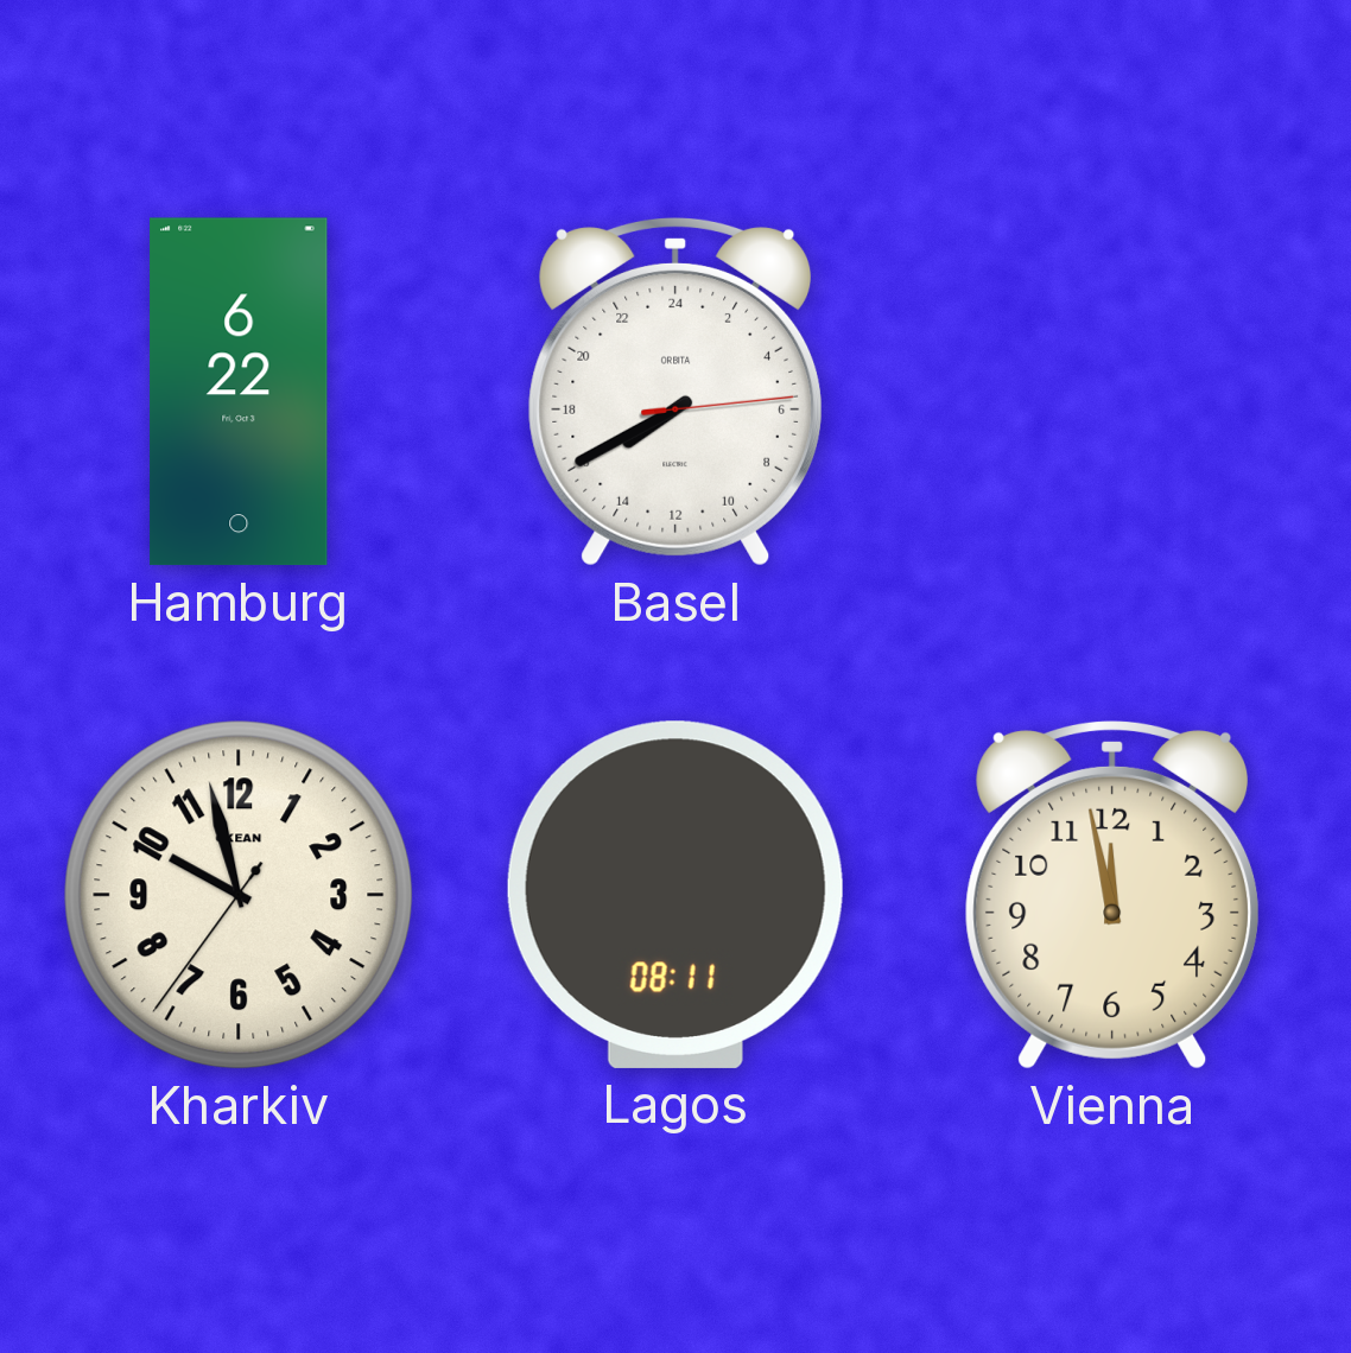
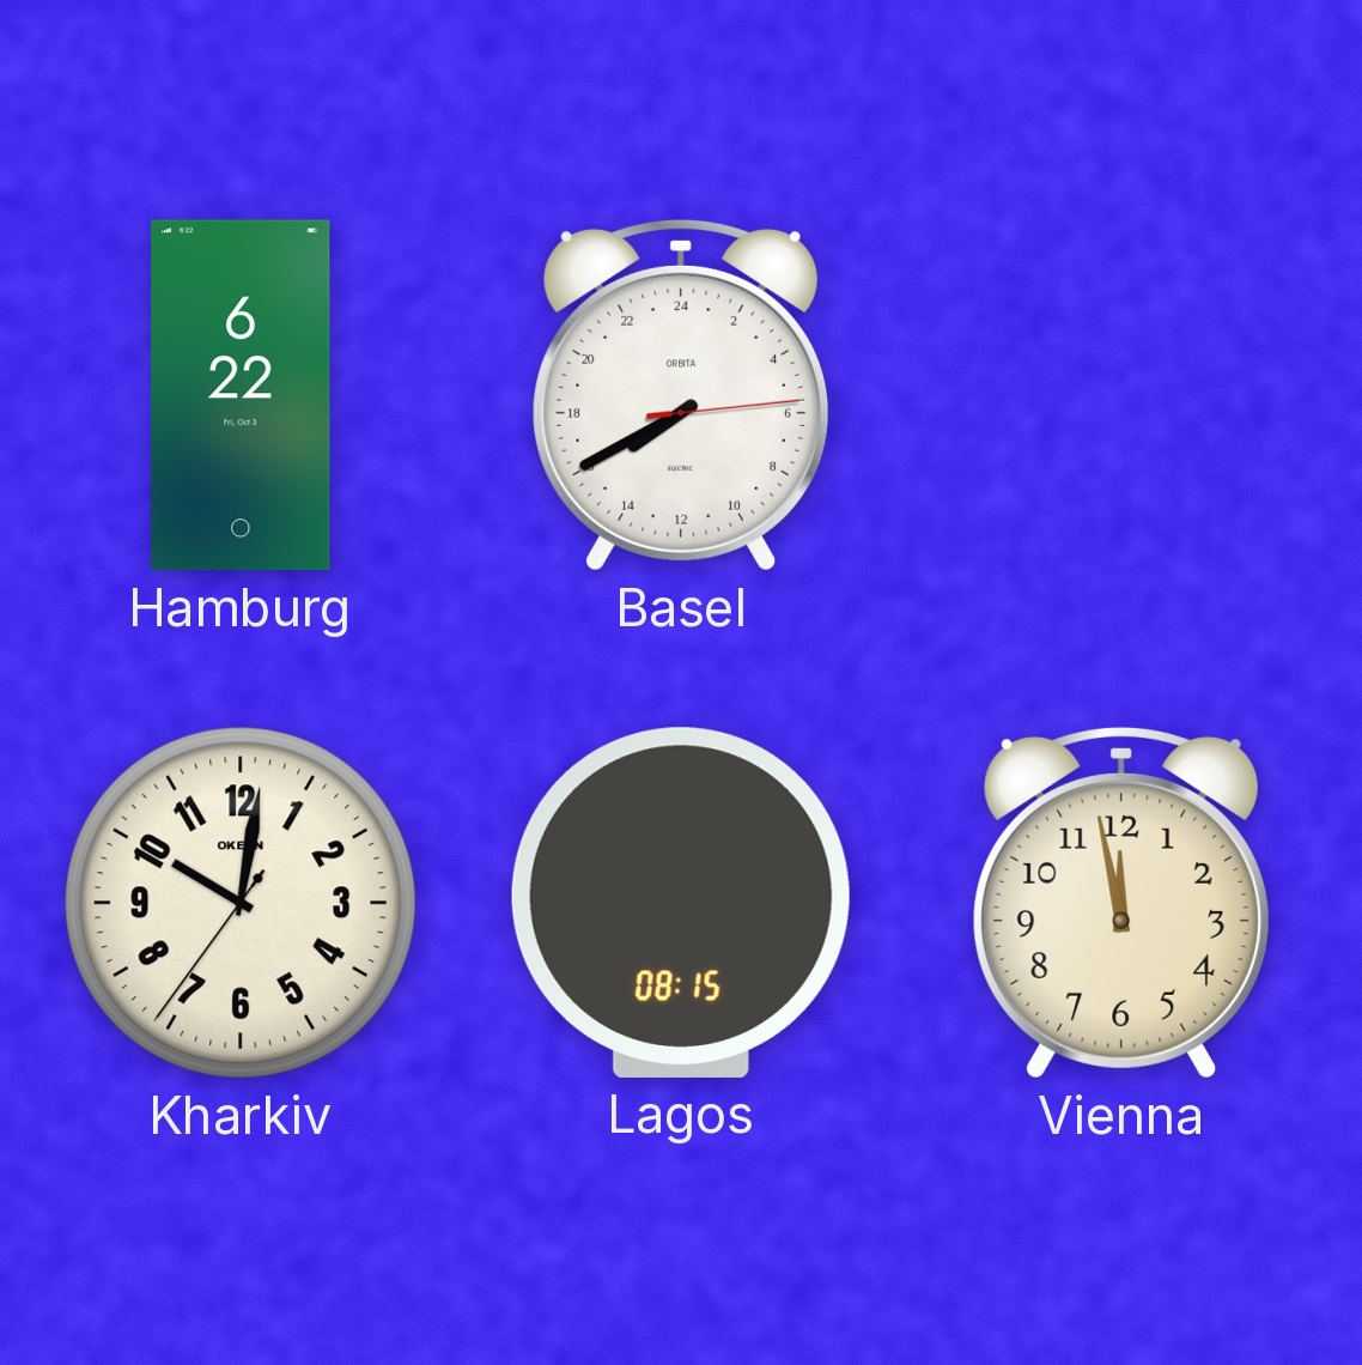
Kharkiv: 9:57 -> 10:01 (241, 903)
Lagos: 08:11 -> 08:15 (681, 903)
